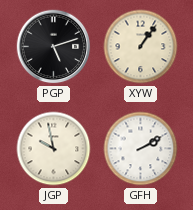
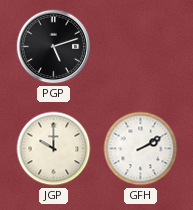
XYW: 1:06 -> none (141, 47)
JGP: 9:58 -> 10:00 (54, 149)
